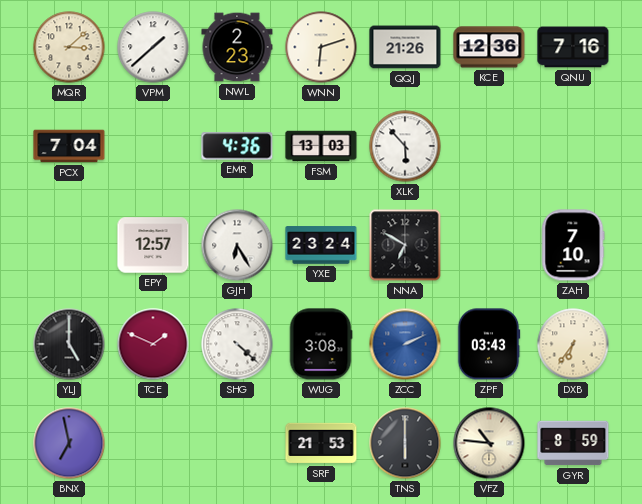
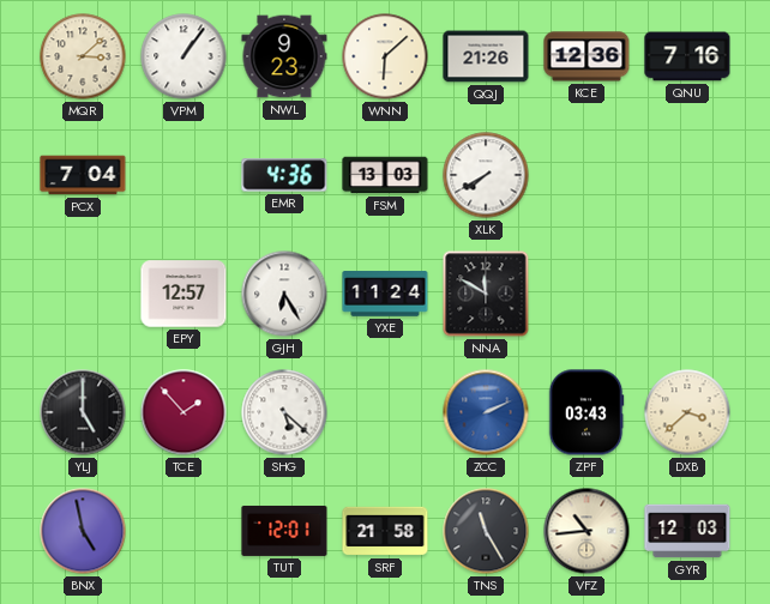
VPM: 1:38 -> 1:06 (184, 56)
NWL: 2:23 -> 9:23 (284, 56)
WNN: 6:12 -> 6:08 (385, 56)
XLK: 5:53 -> 7:40 (486, 175)
YXE: 23:24 -> 11:24 (385, 294)
NNA: 6:50 -> 11:50 (486, 294)
ZAH: 7:10 -> none (573, 245)
TCE: 1:49 -> 1:53 (184, 412)
SHG: 4:22 -> 5:22 (284, 412)
WUG: 3:08 -> none (321, 344)
DXB: 6:36 -> 3:38 (687, 412)
BNX: 6:58 -> 4:58 (83, 531)
TUT: none -> 12:01 (284, 531)
SRF: 21:53 -> 21:58 (385, 531)
TNS: 6:00 -> 11:25 (486, 531)
VFZ: 10:46 -> 10:44 (586, 531)
GYR: 8:59 -> 12:03 (687, 531)
